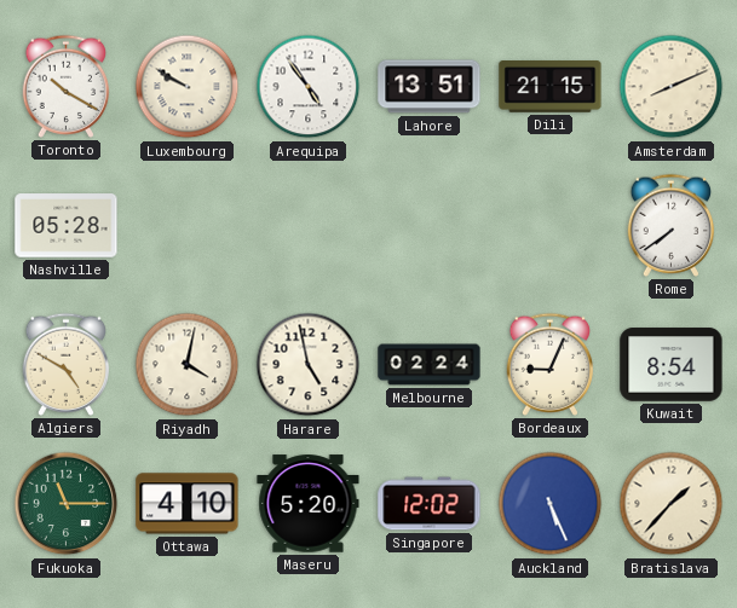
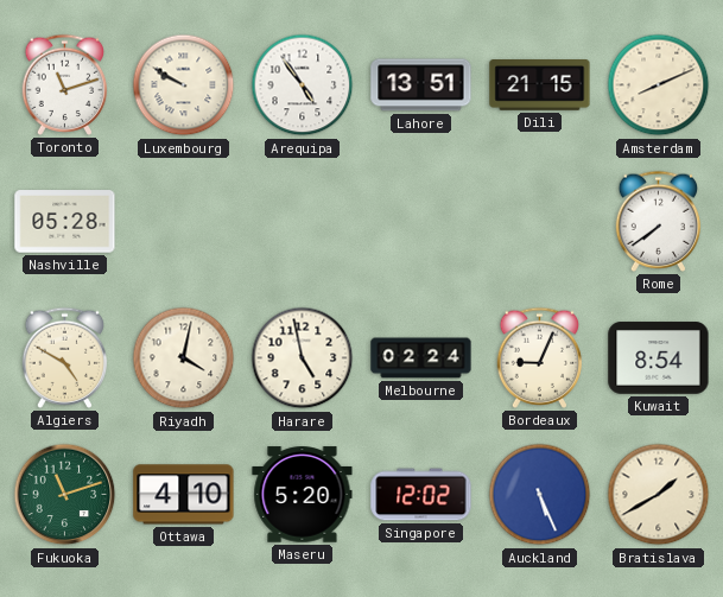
Toronto: 10:20 -> 11:12 (65, 84)
Fukuoka: 11:15 -> 11:12 (65, 495)
Bratislava: 1:37 -> 1:40 (659, 495)
